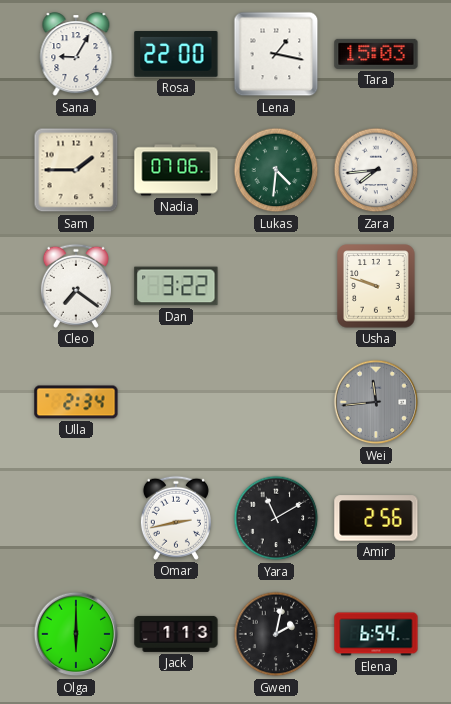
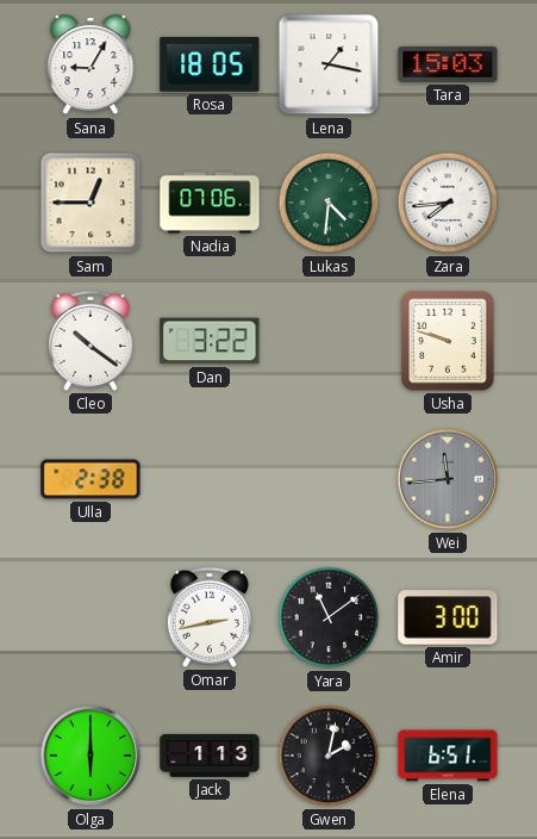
Rosa: 22:00 -> 18:05 (210, 64)
Sam: 1:45 -> 12:45 (90, 203)
Cleo: 7:21 -> 10:21 (90, 341)
Ulla: 2:34 -> 2:38 (90, 479)
Yara: 11:10 -> 11:09 (329, 617)
Amir: 2:56 -> 3:00 (448, 617)
Elena: 6:54 -> 6:51 (448, 756)
